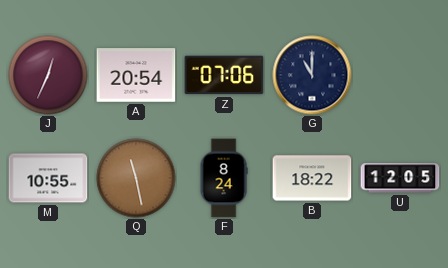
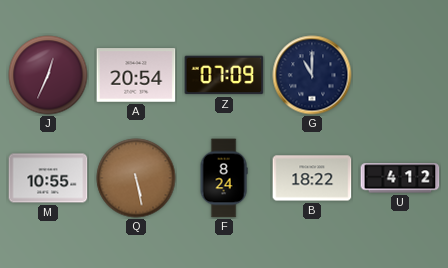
Z: 07:06 -> 07:09 (224, 75)
Q: 11:28 -> 5:28 (136, 178)
U: 12:05 -> 4:12 (400, 178)
